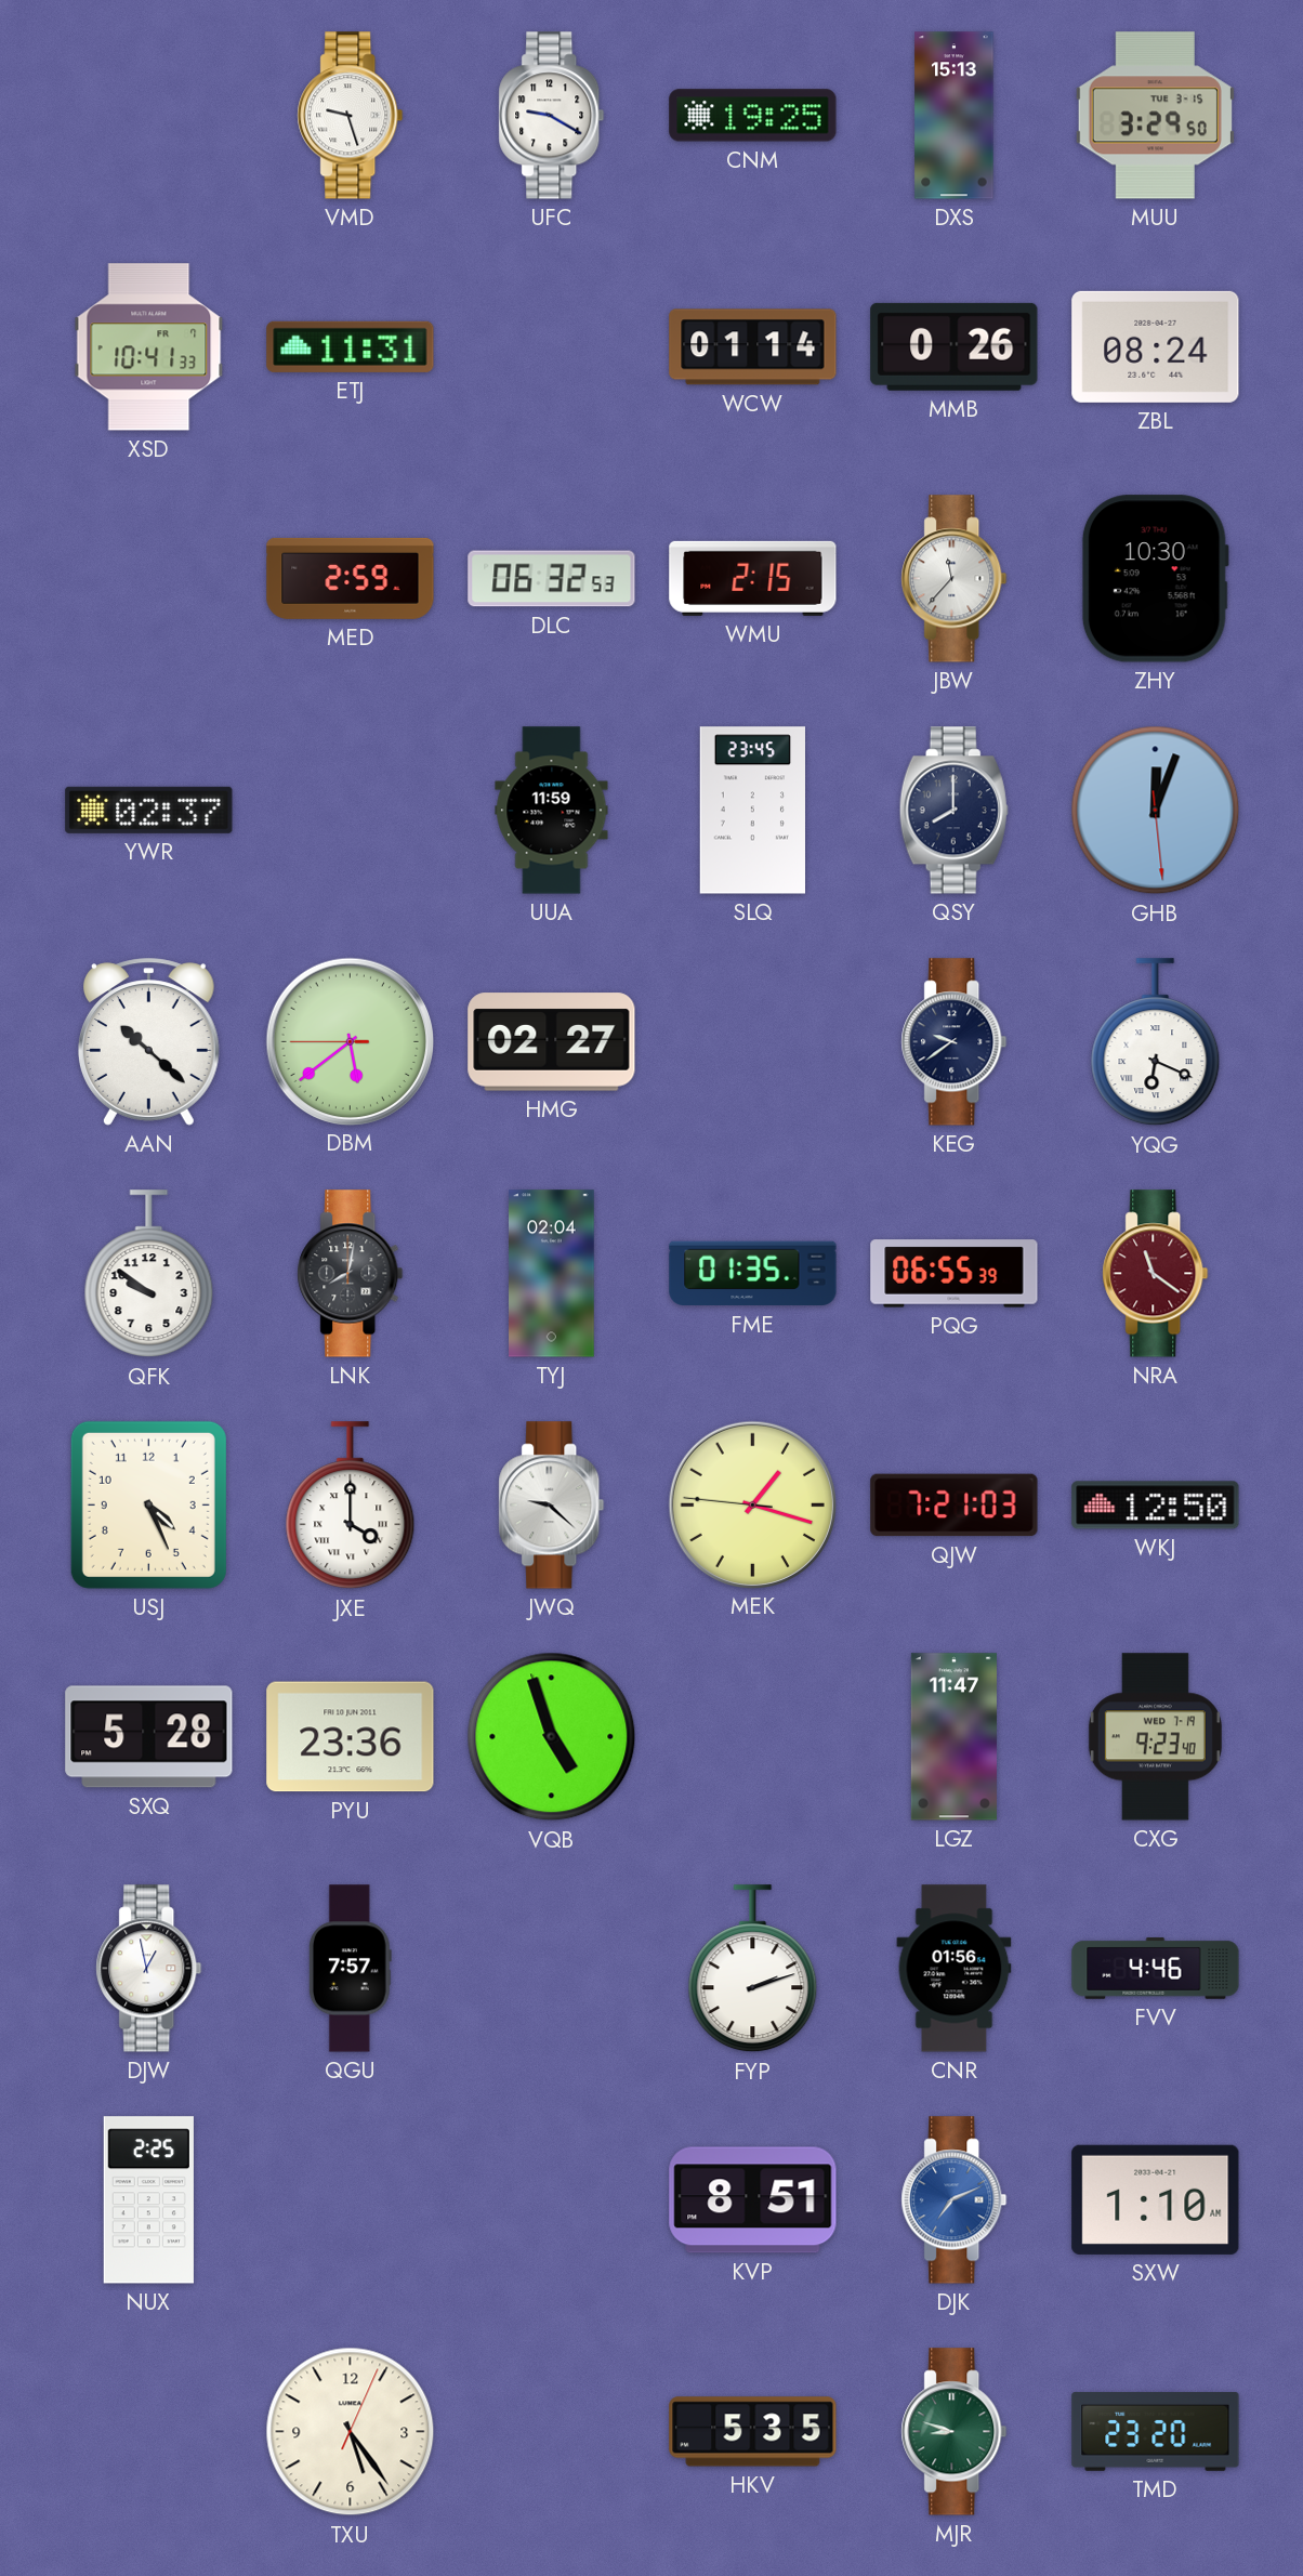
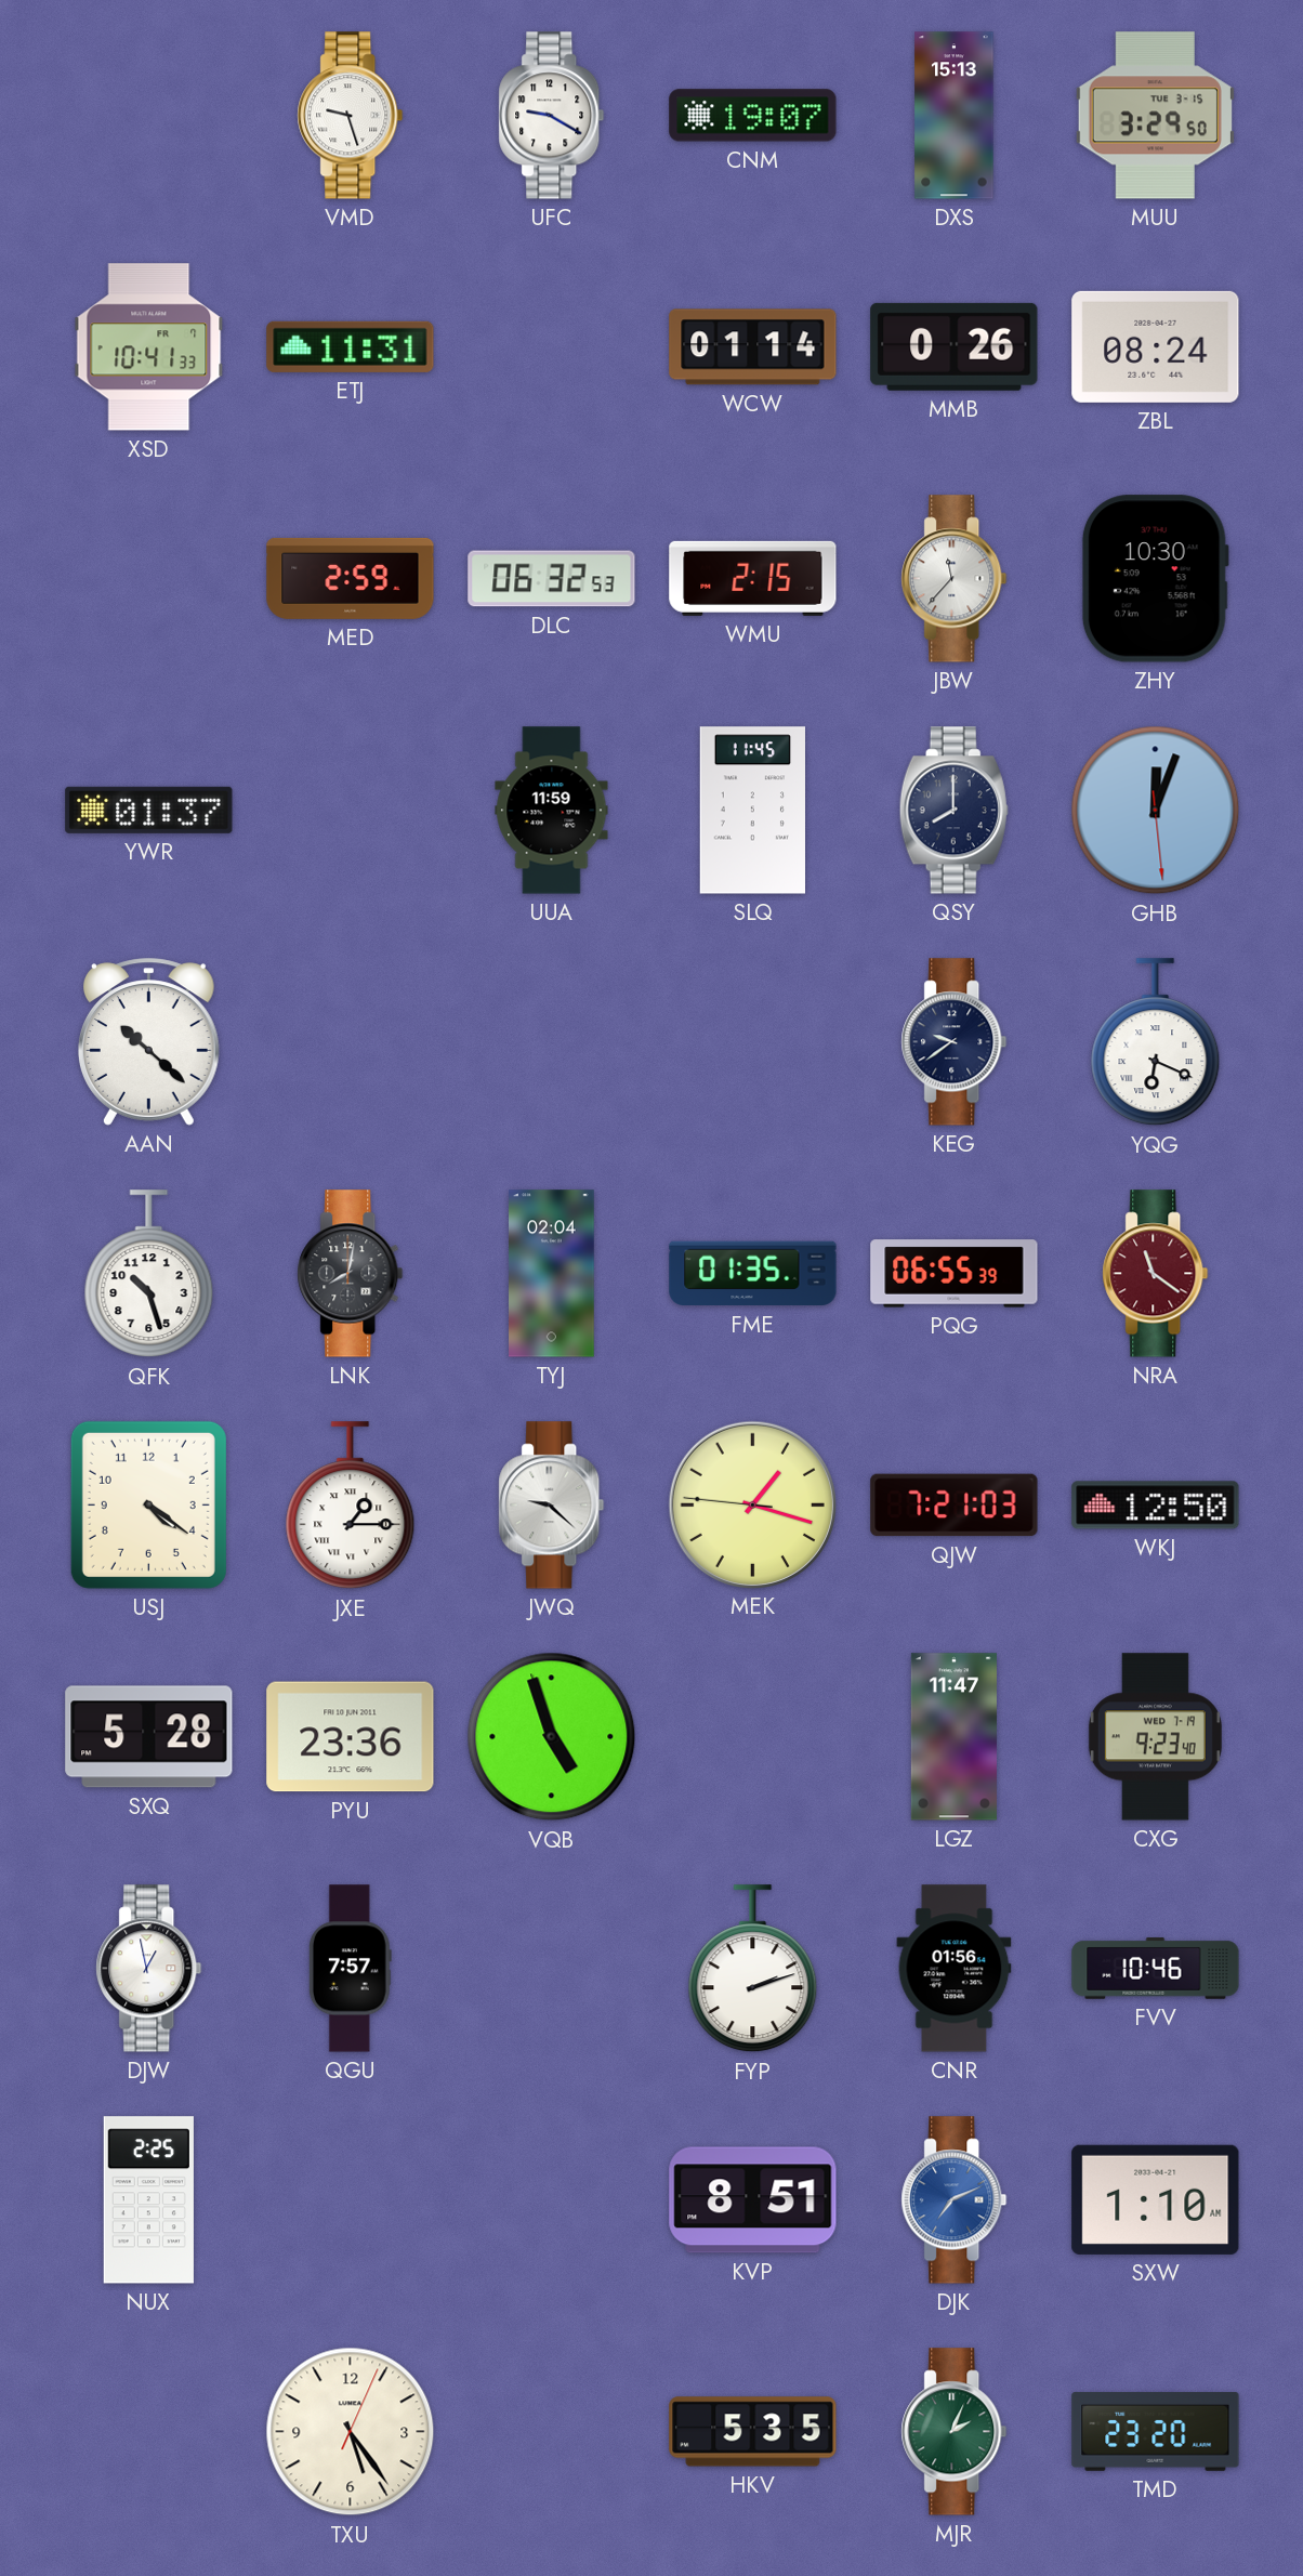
CNM: 19:25 -> 19:07 (753, 116)
YWR: 02:37 -> 01:37 (149, 810)
SLQ: 23:45 -> 11:45 (752, 811)
DBM: 5:38 -> none (350, 1041)
HMG: 02:27 -> none (552, 1042)
QFK: 9:51 -> 10:27 (149, 1274)
USJ: 4:26 -> 4:21 (148, 1504)
JXE: 4:00 -> 1:15 (351, 1506)
FVV: 4:46 -> 10:46 (1156, 1969)
MJR: 8:48 -> 2:04 (955, 2432)
